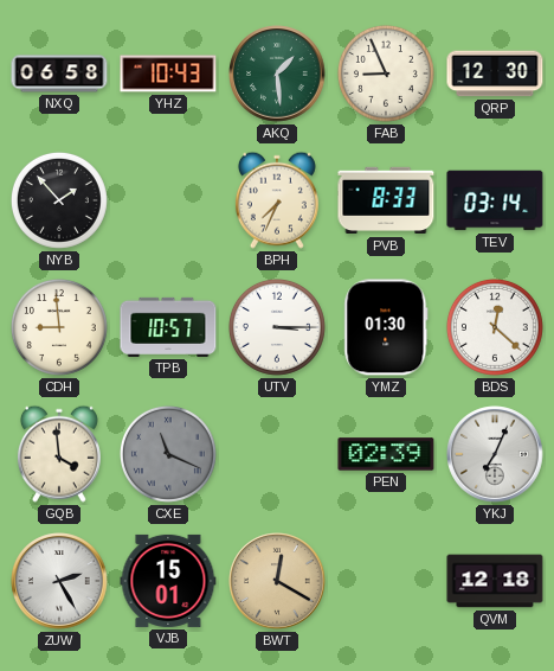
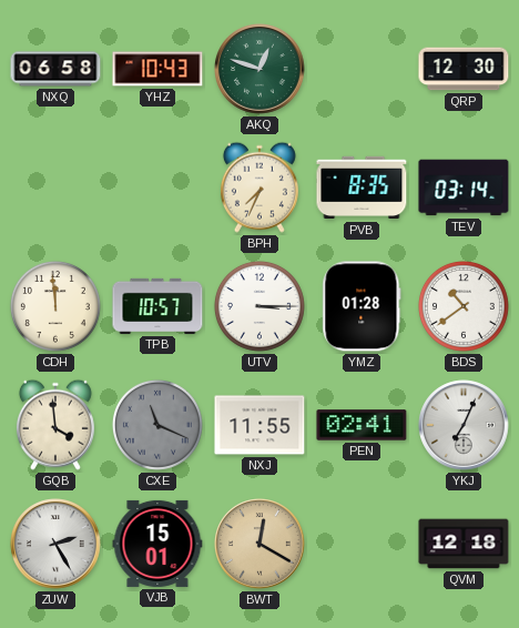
AKQ: 1:29 -> 12:48 (259, 69)
FAB: 8:56 -> none (386, 74)
NYB: 1:53 -> none (59, 200)
PVB: 8:33 -> 8:35 (362, 188)
CDH: 8:59 -> 11:59 (55, 306)
YMZ: 01:30 -> 01:28 (362, 306)
BDS: 12:22 -> 10:39 (464, 306)
NXJ: none -> 11:55 (259, 425)
PEN: 02:39 -> 02:41 (362, 425)
